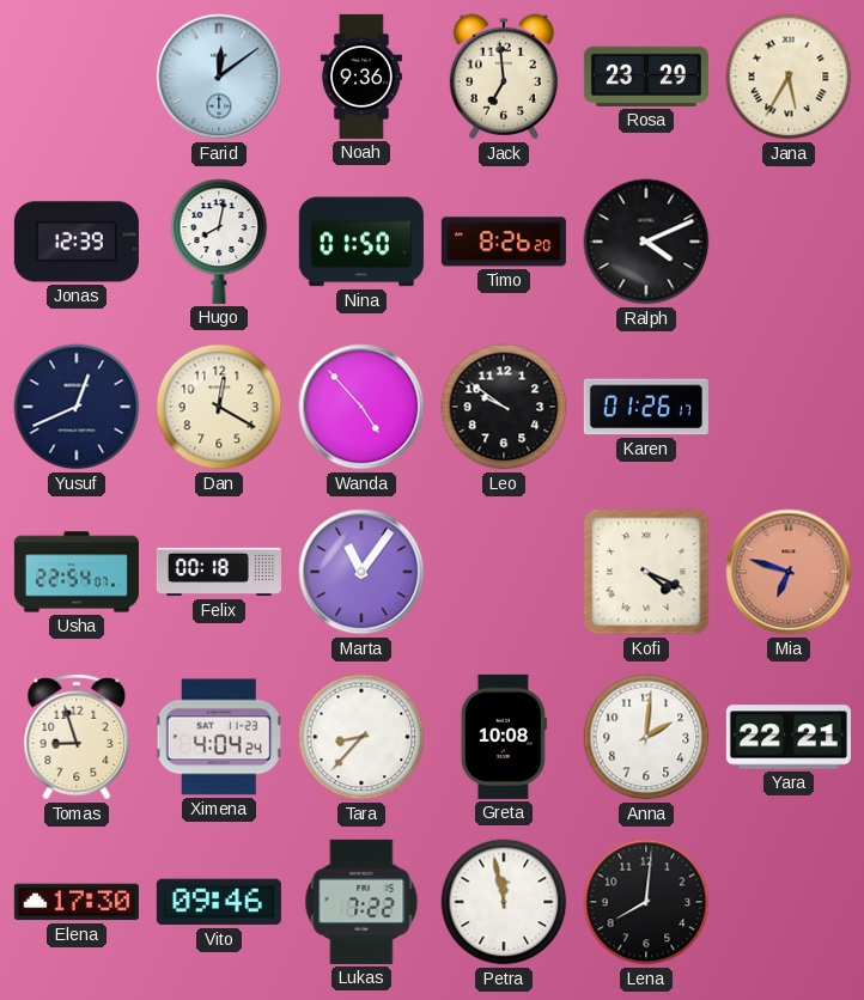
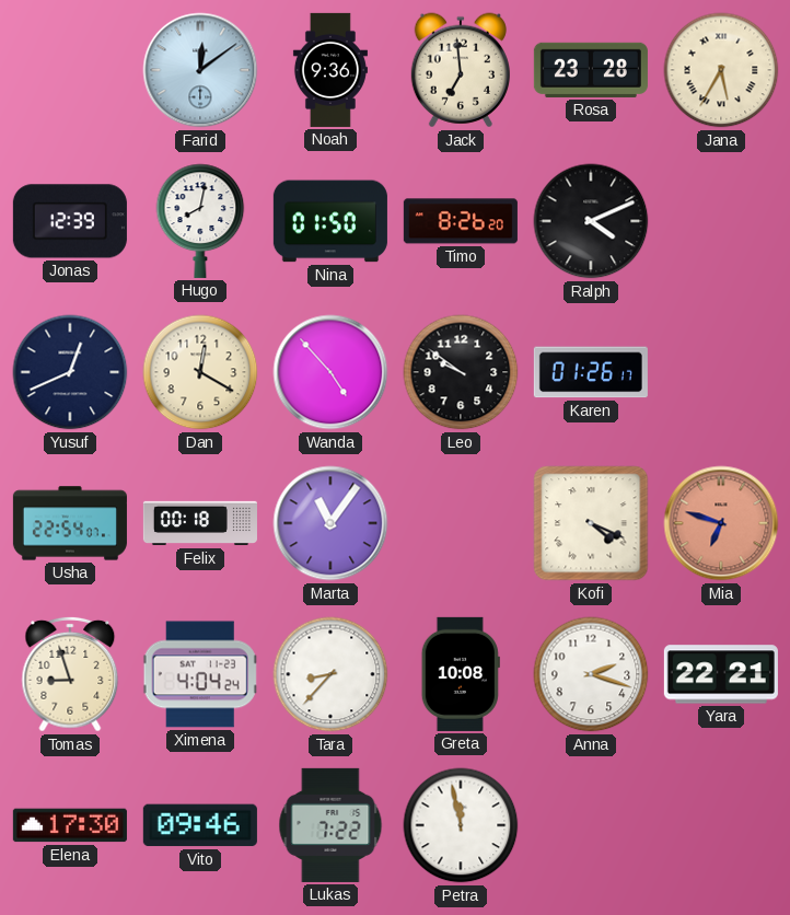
Rosa: 23:29 -> 23:28 (591, 70)
Anna: 2:01 -> 2:18 (591, 674)
Lena: 8:01 -> none (646, 902)
